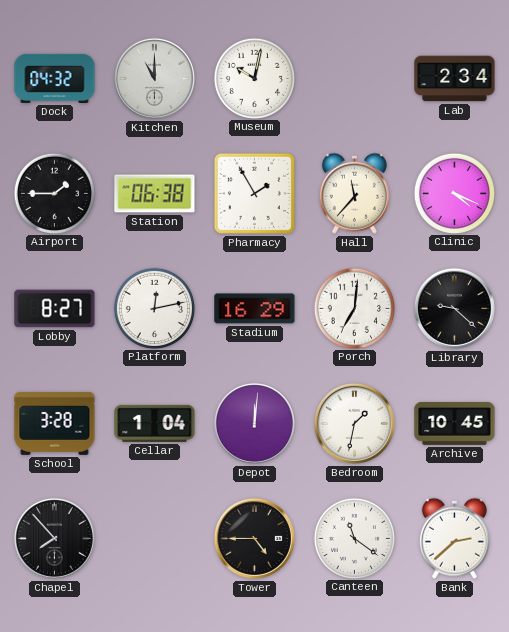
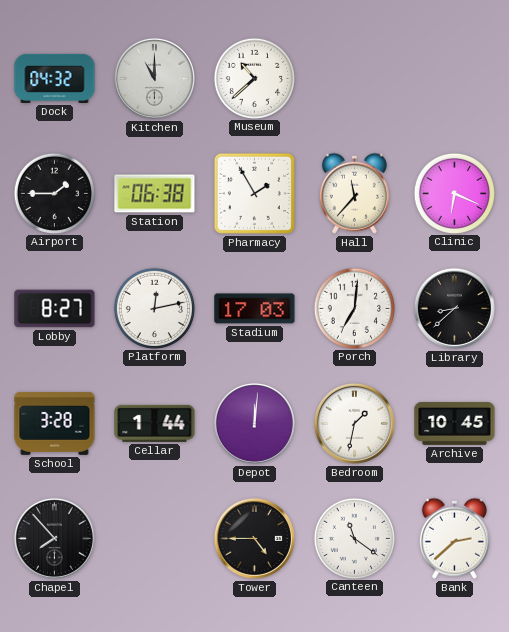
Museum: 10:02 -> 10:38 (254, 78)
Lab: 2:34 -> none (455, 79)
Clinic: 4:19 -> 6:19 (454, 193)
Stadium: 16:29 -> 17:03 (255, 309)
Library: 9:22 -> 8:38 (454, 308)
Cellar: 1:04 -> 1:44 (155, 423)
